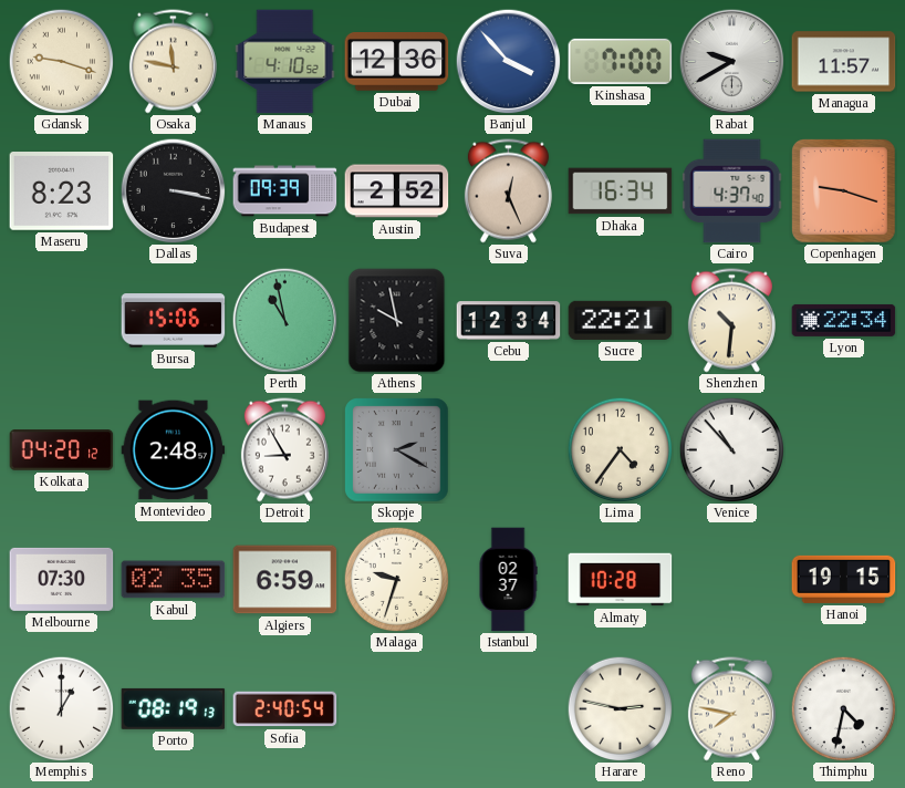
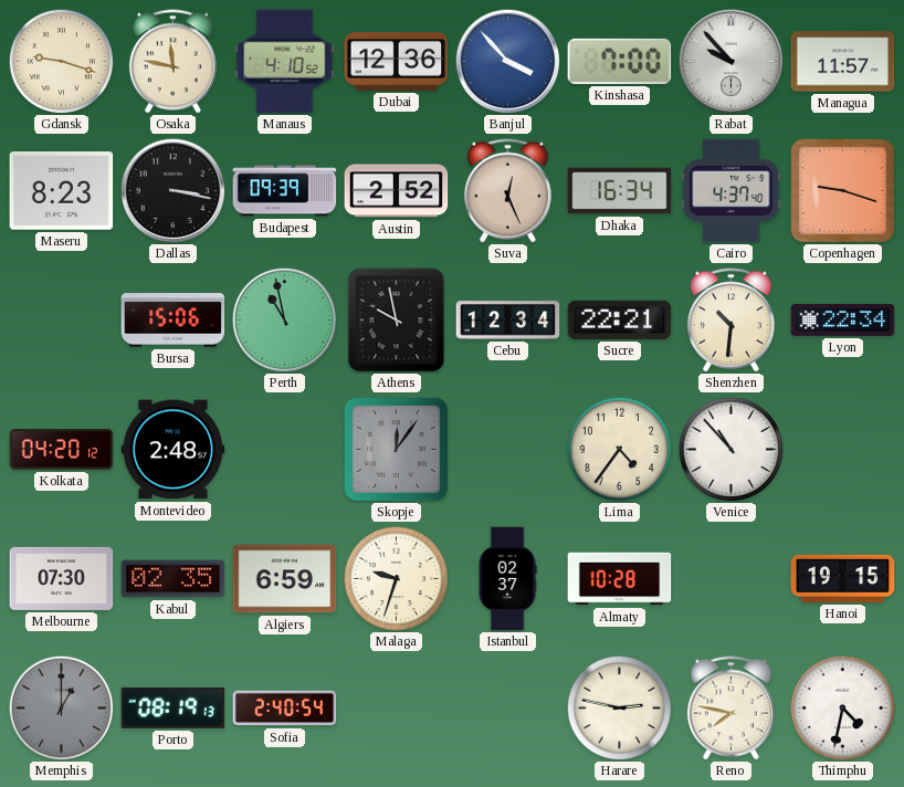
Rabat: 9:40 -> 9:53 (730, 61)
Detroit: 8:55 -> none (284, 450)
Skopje: 2:20 -> 12:06 (397, 450)
Memphis dial: white -> grey (61, 707)
